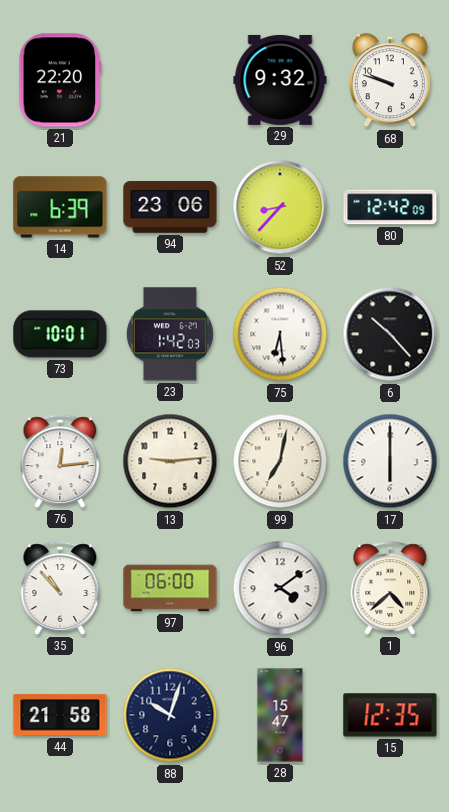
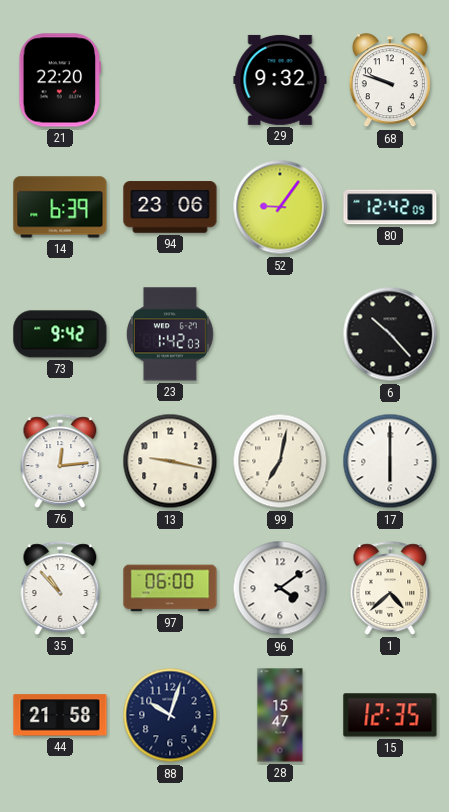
52: 8:37 -> 9:06 (280, 207)
73: 10:01 -> 9:42 (60, 334)
75: 6:29 -> none (280, 334)
13: 9:14 -> 9:17 (170, 461)
